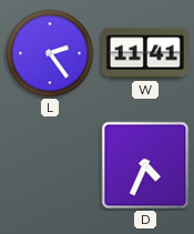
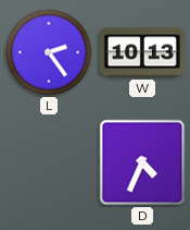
W: 11:41 -> 10:13 (142, 52)
